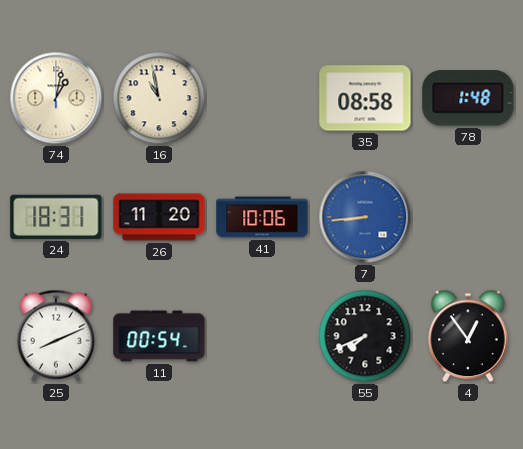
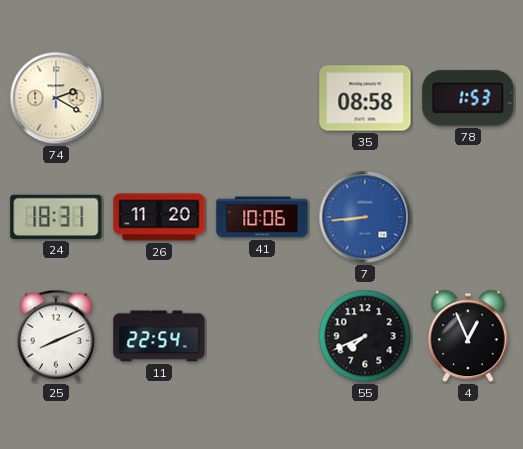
74: 1:02 -> 2:20 (56, 98)
16: 10:58 -> none (159, 98)
78: 1:48 -> 1:53 (468, 98)
11: 00:54 -> 22:54 (159, 336)
4: 12:54 -> 12:56 (468, 336)
